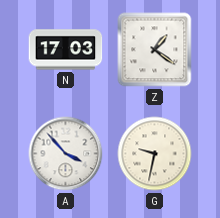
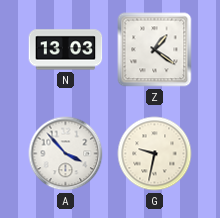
N: 17:03 -> 13:03 (66, 50)
